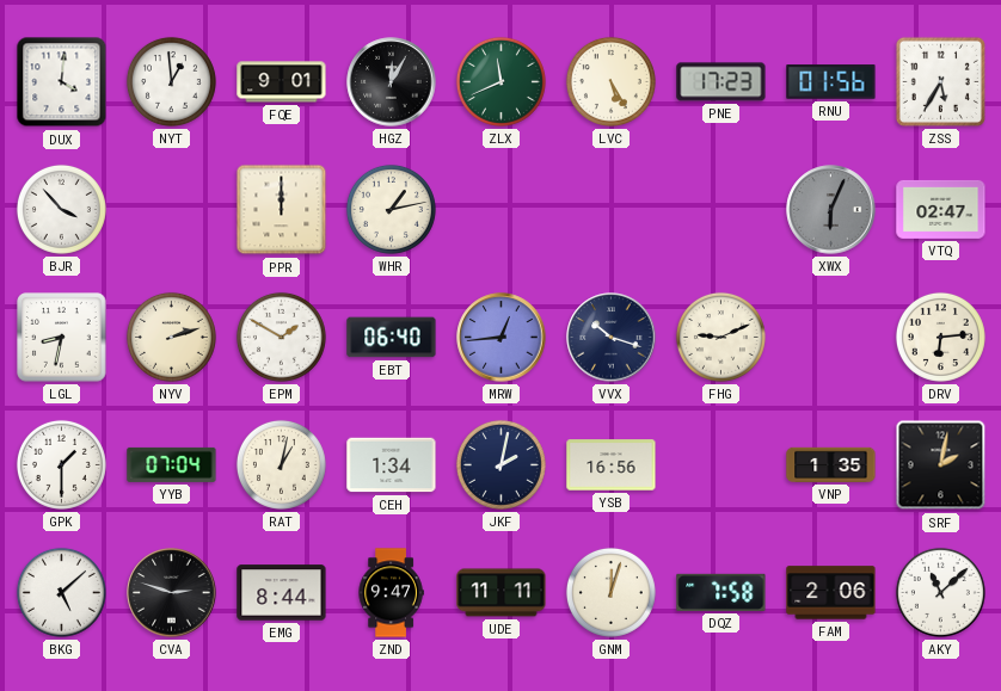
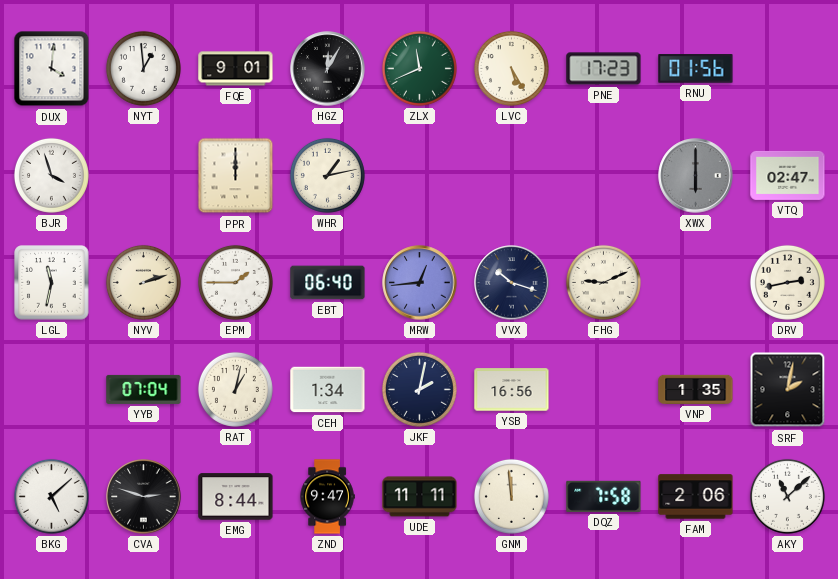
ZSS: 5:35 -> none (940, 81)
BJR: 3:53 -> 3:57 (51, 175)
XWX: 6:04 -> 6:00 (696, 176)
LGL: 8:32 -> 11:32 (52, 283)
EPM: 1:50 -> 1:45 (235, 282)
DRV: 6:14 -> 2:43 (787, 282)
GPK: 1:30 -> none (61, 464)
GNM: 12:03 -> 11:59 (511, 496)
